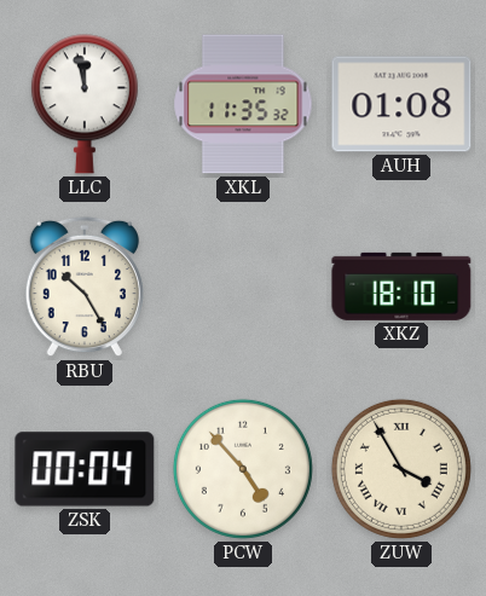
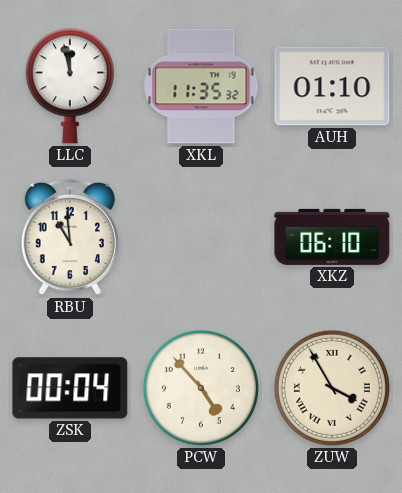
AUH: 01:08 -> 01:10 (332, 86)
RBU: 10:25 -> 10:59 (70, 237)
XKZ: 18:10 -> 06:10 (332, 237)
